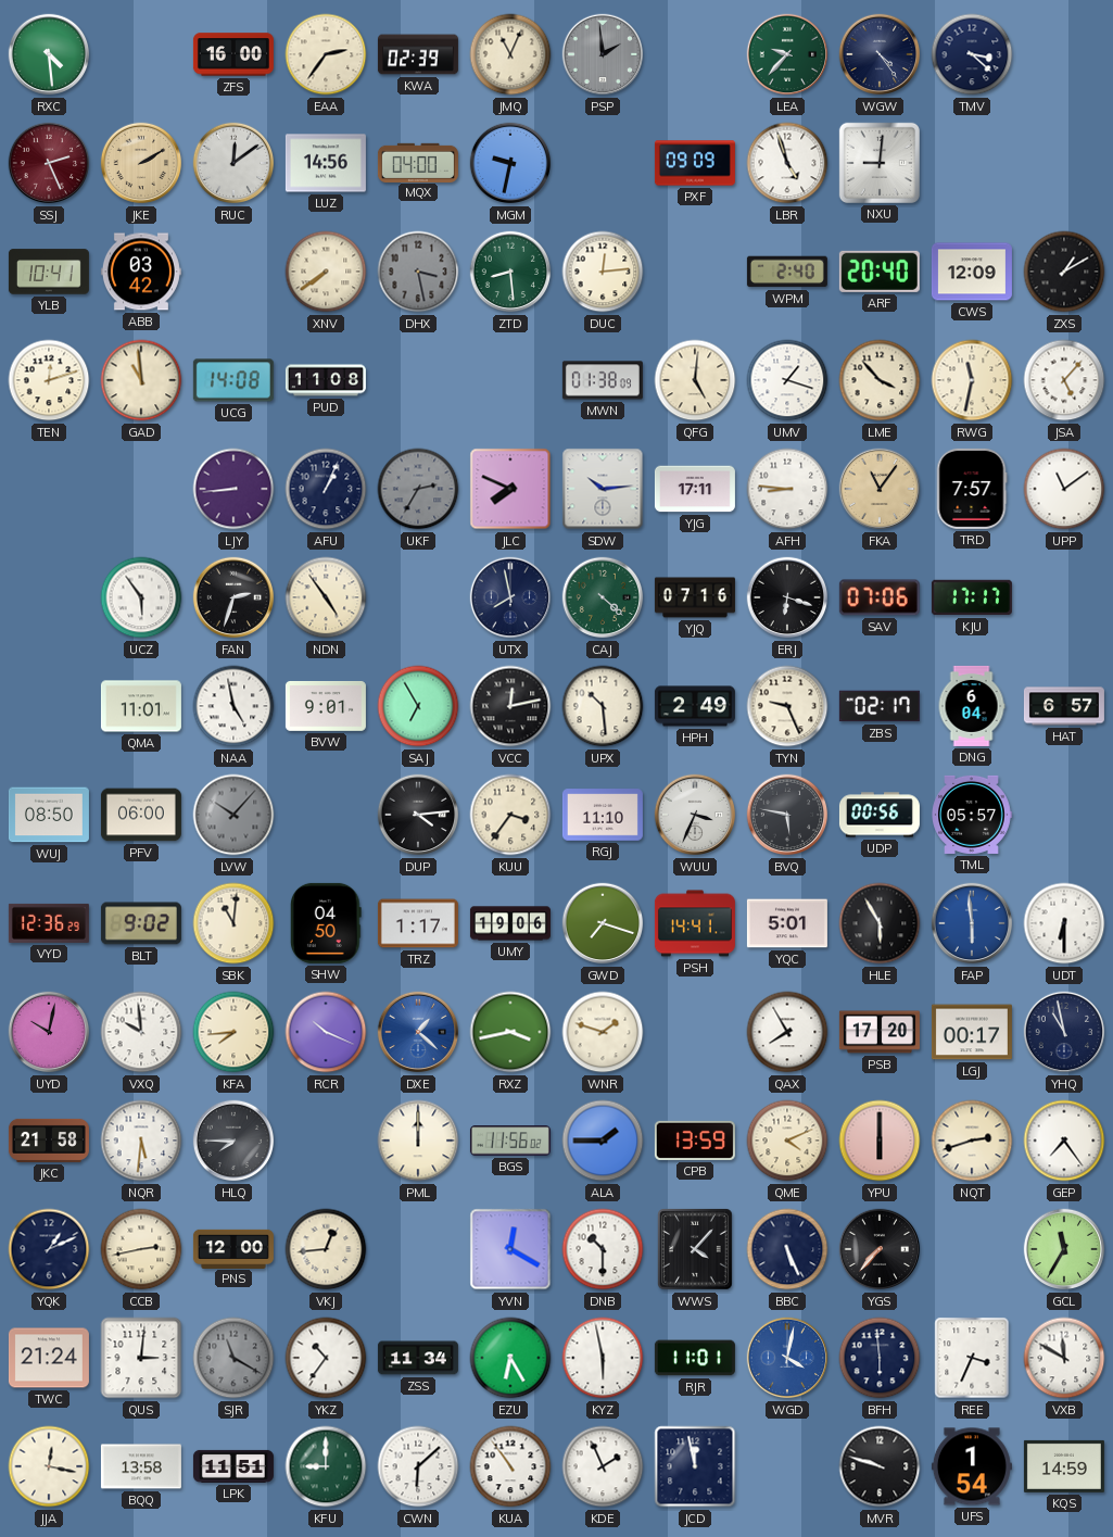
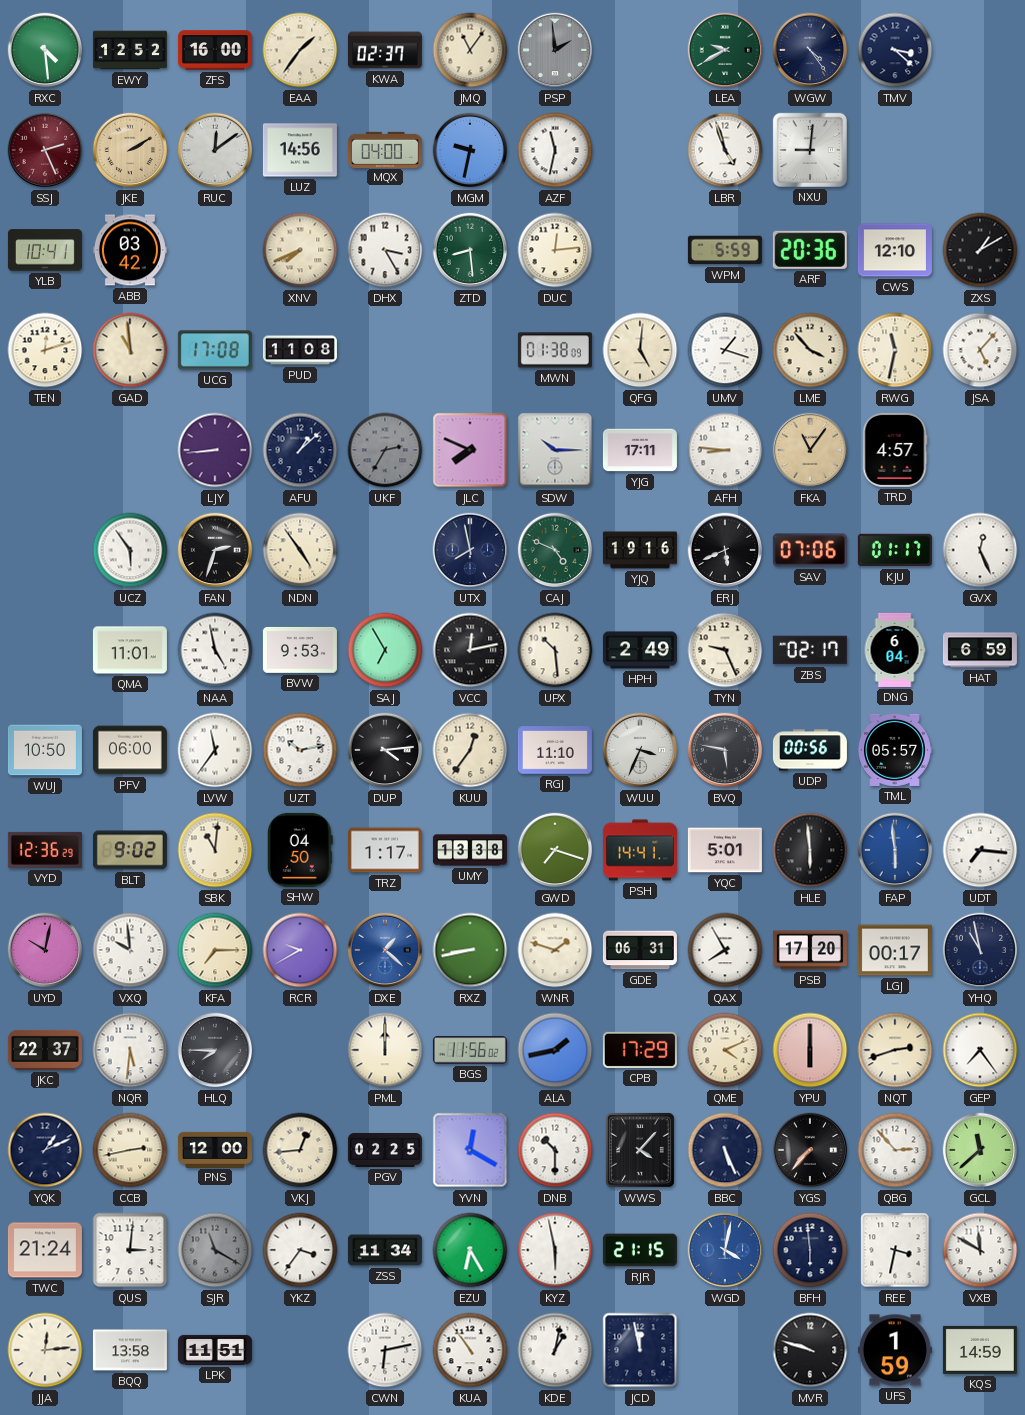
EWY: none -> 12:52 (130, 50)
EAA: 2:36 -> 1:36 (300, 50)
KWA: 02:39 -> 02:37 (385, 50)
JMQ: 11:04 -> 11:06 (470, 50)
LEA: 9:37 -> 9:40 (725, 50)
AZF: none -> 11:32 (555, 150)
PXF: 09:09 -> none (695, 163)
XNV: 7:39 -> 7:41 (300, 250)
DHX: 3:28 -> 3:25 (385, 250)
DHX dial: grey -> white (385, 250)
WPM: 2:40 -> 5:59 (725, 250)
ARF: 20:40 -> 20:36 (810, 250)
CWS: 12:09 -> 12:10 (895, 250)
UCG: 14:08 -> 17:08 (215, 350)
AFU: 1:04 -> 1:08 (300, 450)
SDW: 10:14 -> 10:15 (555, 450)
TRD: 7:57 -> 4:57 (895, 450)
UPP: 11:09 -> none (1064, 489)
CAJ: 4:22 -> 4:49 (555, 550)
YJQ: 07:16 -> 19:16 (640, 550)
ERJ: 6:18 -> 5:41 (725, 550)
KJU: 17:17 -> 01:17 (895, 550)
GVX: none -> 12:26 (980, 550)
BVW: 9:01 -> 9:53 (300, 650)
HAT: 6:57 -> 6:59 (980, 650)
WUJ: 08:50 -> 10:50 (45, 750)
LVW: 10:07 -> 11:36 (215, 750)
LVW dial: grey -> white (215, 750)
UZT: none -> 10:13 (300, 750)
KUU: 3:36 -> 12:36 (470, 750)
UMY: 19:06 -> 13:38 (470, 850)
HLE: 5:55 -> 5:59 (810, 850)
UDT: 6:30 -> 7:16 (980, 850)
KFA: 7:44 -> 7:15 (215, 950)
RCR: 10:19 -> 9:40 (300, 950)
RXZ: 3:43 -> 8:43 (470, 950)
GDE: none -> 06:31 (640, 950)
JKC: 21:58 -> 22:37 (45, 1050)
ALA: 1:45 -> 1:43 (555, 1050)
CPB: 13:59 -> 17:29 (640, 1050)
PGV: none -> 02:25 (385, 1150)
QBG: none -> 2:53 (895, 1150)
GCL: 11:35 -> 11:38 (980, 1150)
YKZ: 10:36 -> 3:36 (300, 1250)
RJR: 11:01 -> 21:15 (640, 1250)
REE: 3:34 -> 3:32 (895, 1250)
JJA: 12:17 -> 12:14 (45, 1350)
KFU: 9:00 -> none (326, 1466)
CWN: 6:08 -> 6:13 (385, 1350)
KDE: 1:56 -> 1:02 (555, 1350)
UFS: 1:54 -> 1:59 (895, 1350)
